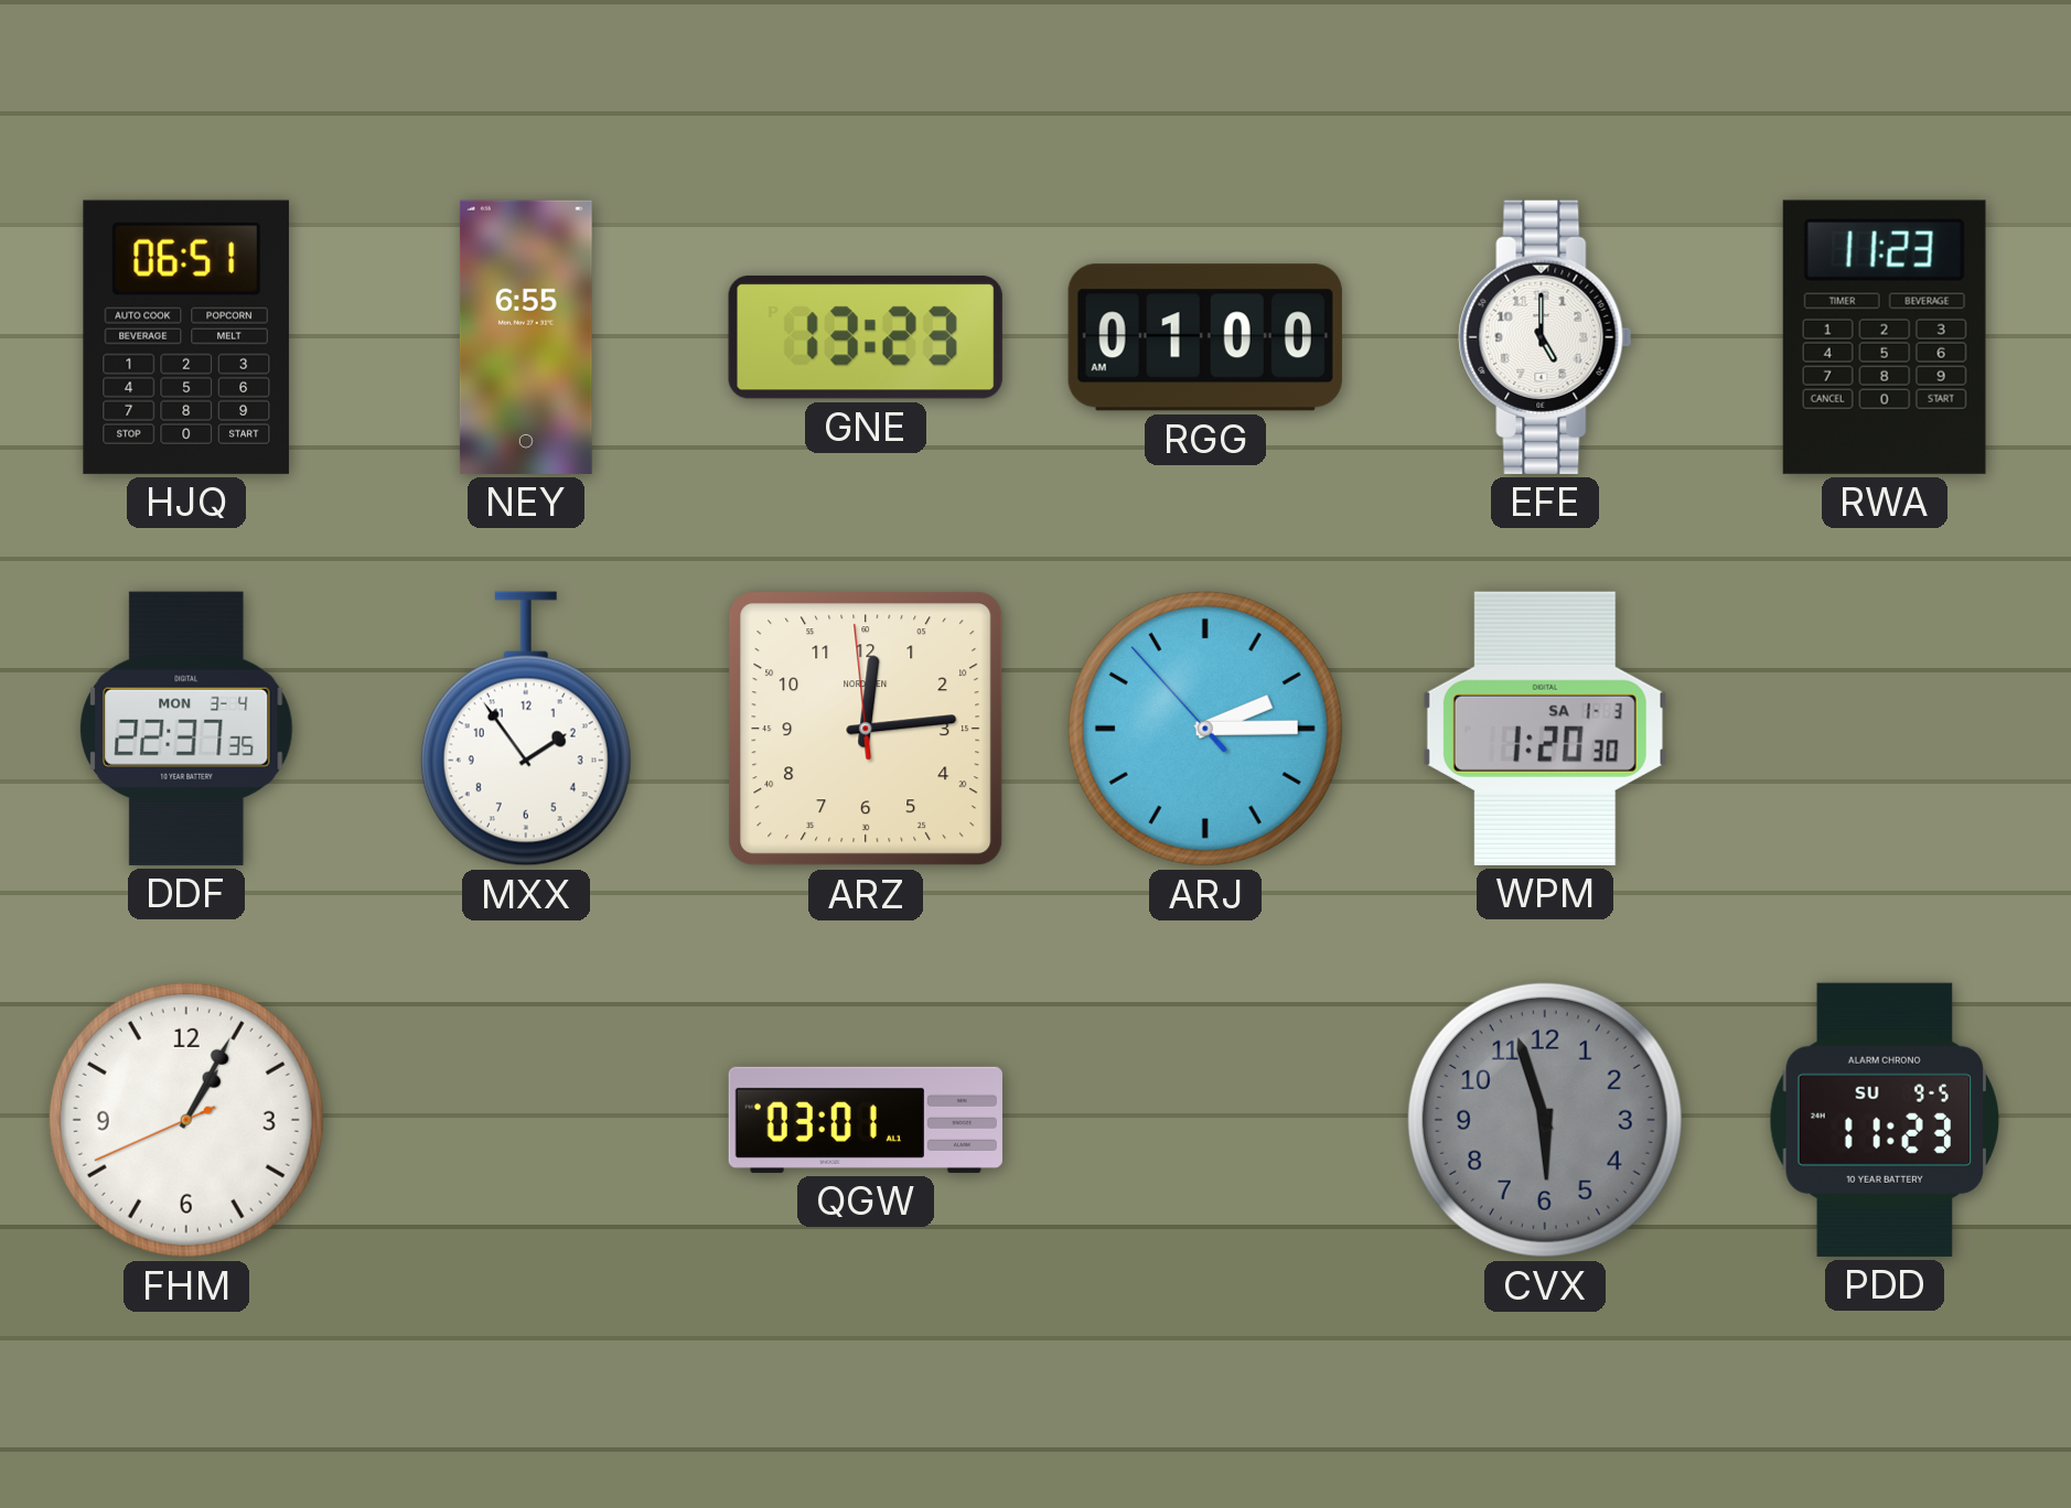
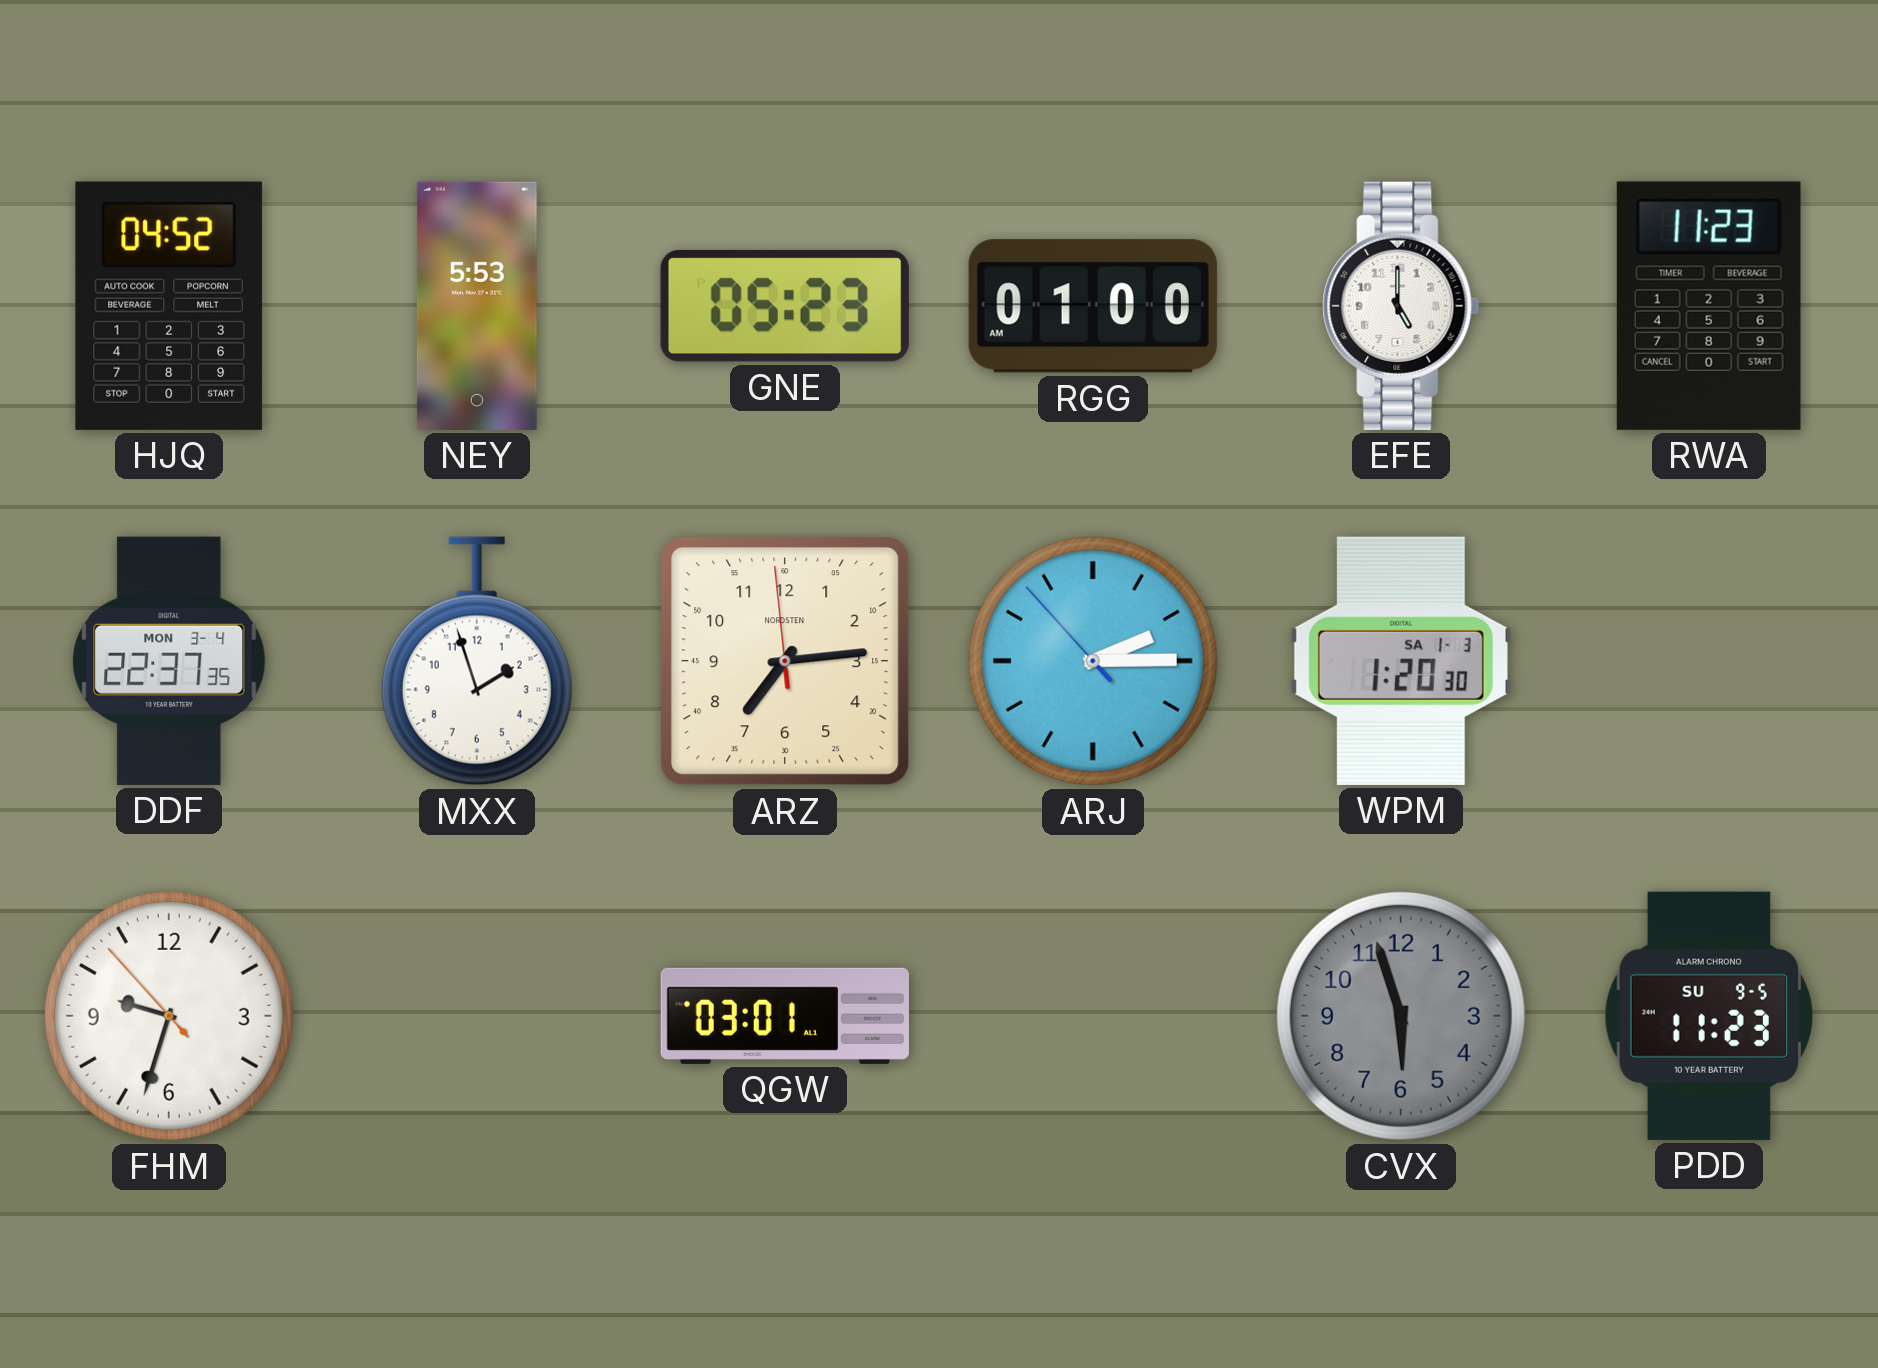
HJQ: 06:51 -> 04:52 (169, 306)
NEY: 6:55 -> 5:53 (477, 306)
GNE: 13:23 -> 05:23 (785, 306)
MXX: 1:54 -> 1:57 (477, 661)
ARZ: 12:13 -> 7:13 (785, 661)
FHM: 1:04 -> 9:32 (169, 1016)
